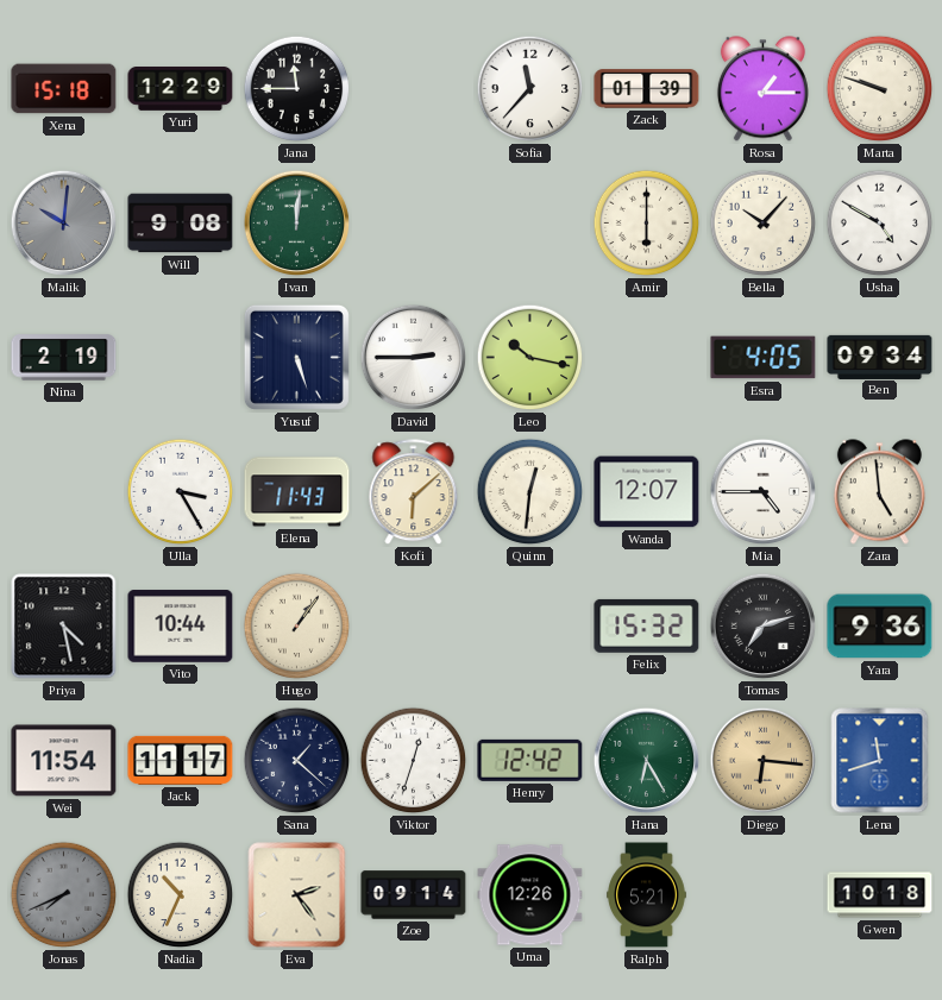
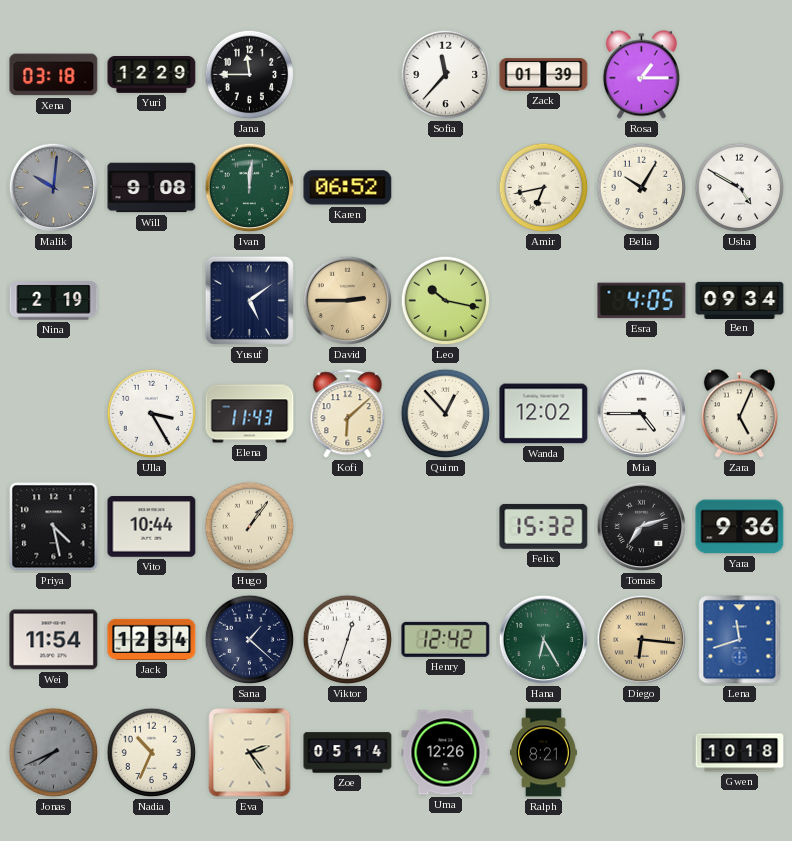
Xena: 15:18 -> 03:18 (54, 75)
Marta: 9:48 -> none (880, 89)
Karen: none -> 06:52 (348, 188)
Amir: 6:00 -> 6:43 (544, 188)
Bella: 10:07 -> 10:05 (642, 188)
Yusuf: 5:27 -> 5:09 (249, 300)
David dial: white -> champagne (348, 301)
Quinn: 12:31 -> 12:53 (446, 414)
Wanda: 12:07 -> 12:02 (544, 414)
Zara: 4:59 -> 5:04 (739, 414)
Jack: 11:17 -> 12:34 (152, 639)
Zoe: 09:14 -> 05:14 (348, 753)
Ralph: 5:21 -> 8:21 (544, 753)
